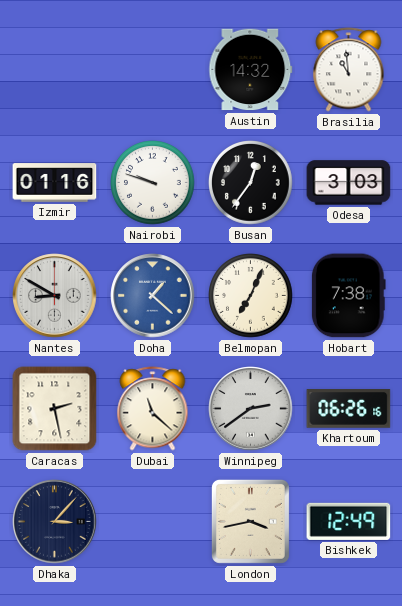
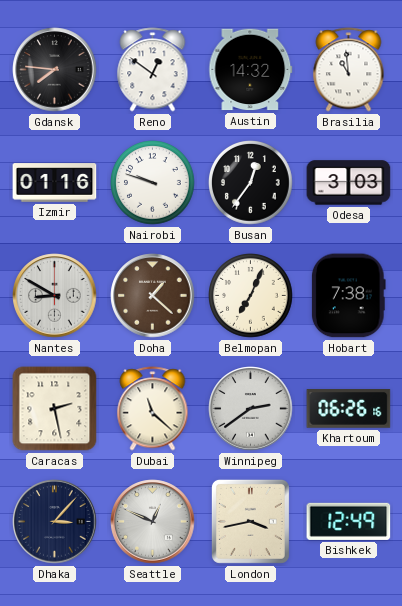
Gdansk: none -> 7:46 (55, 70)
Reno: none -> 12:51 (153, 70)
Doha dial: blue -> brown (153, 296)
Seattle: none -> 12:49 (153, 522)
